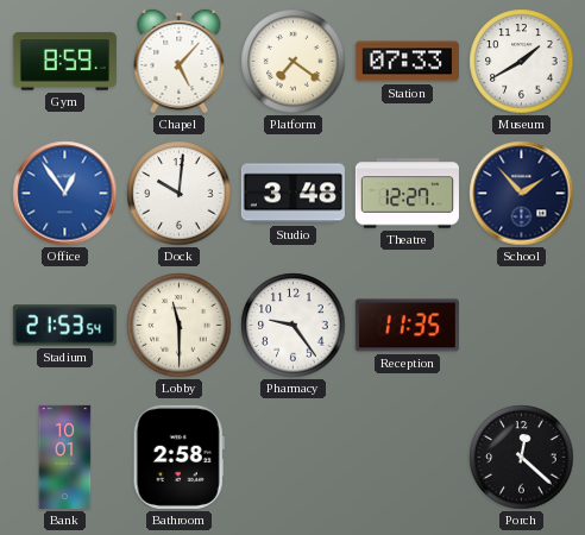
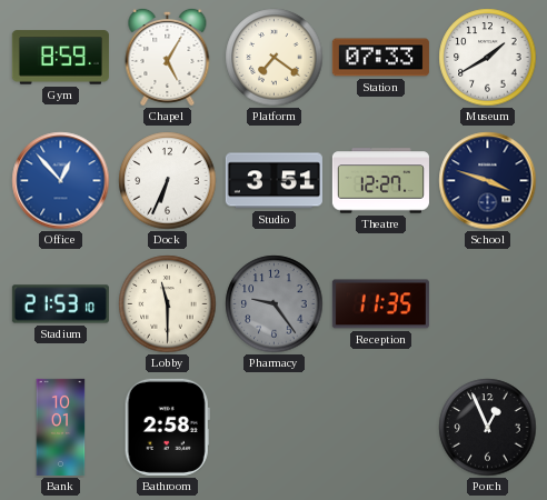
Chapel: 5:07 -> 5:05 (168, 57)
Office: 12:54 -> 12:53 (61, 181)
Dock: 10:01 -> 6:34 (168, 181)
Studio: 3:48 -> 3:51 (273, 181)
School: 1:53 -> 3:48 (488, 181)
Stadium: 21:53:54 -> 21:53:10 (60, 304)
Pharmacy dial: white -> grey (275, 304)
Porch: 12:22 -> 12:56 (488, 428)
